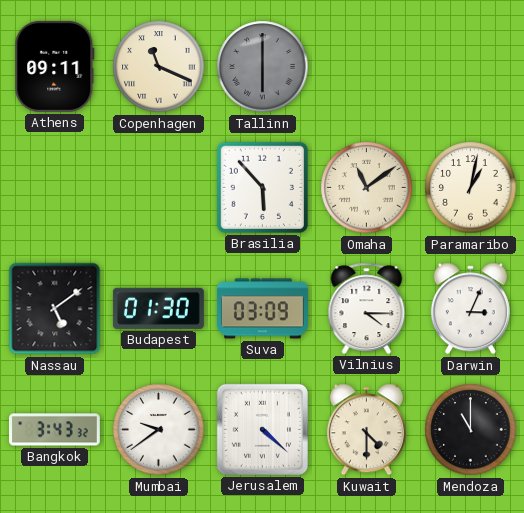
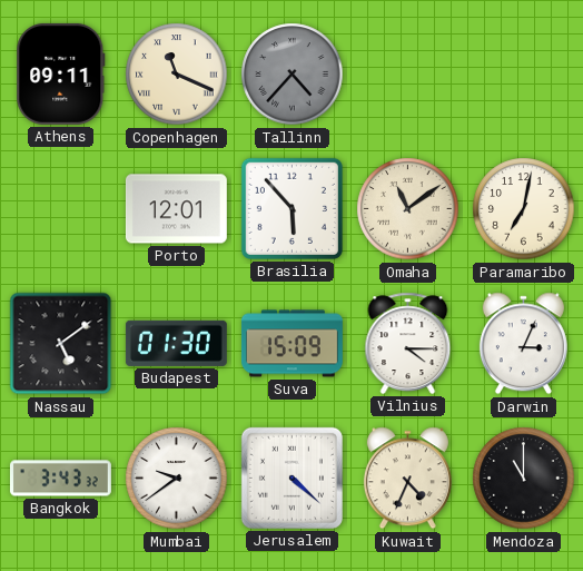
Tallinn: 6:00 -> 4:37 (293, 75)
Porto: none -> 12:01 (176, 209)
Paramaribo: 1:02 -> 7:02 (524, 209)
Suva: 03:09 -> 15:09 (291, 344)
Kuwait: 4:30 -> 4:34 (407, 479)
